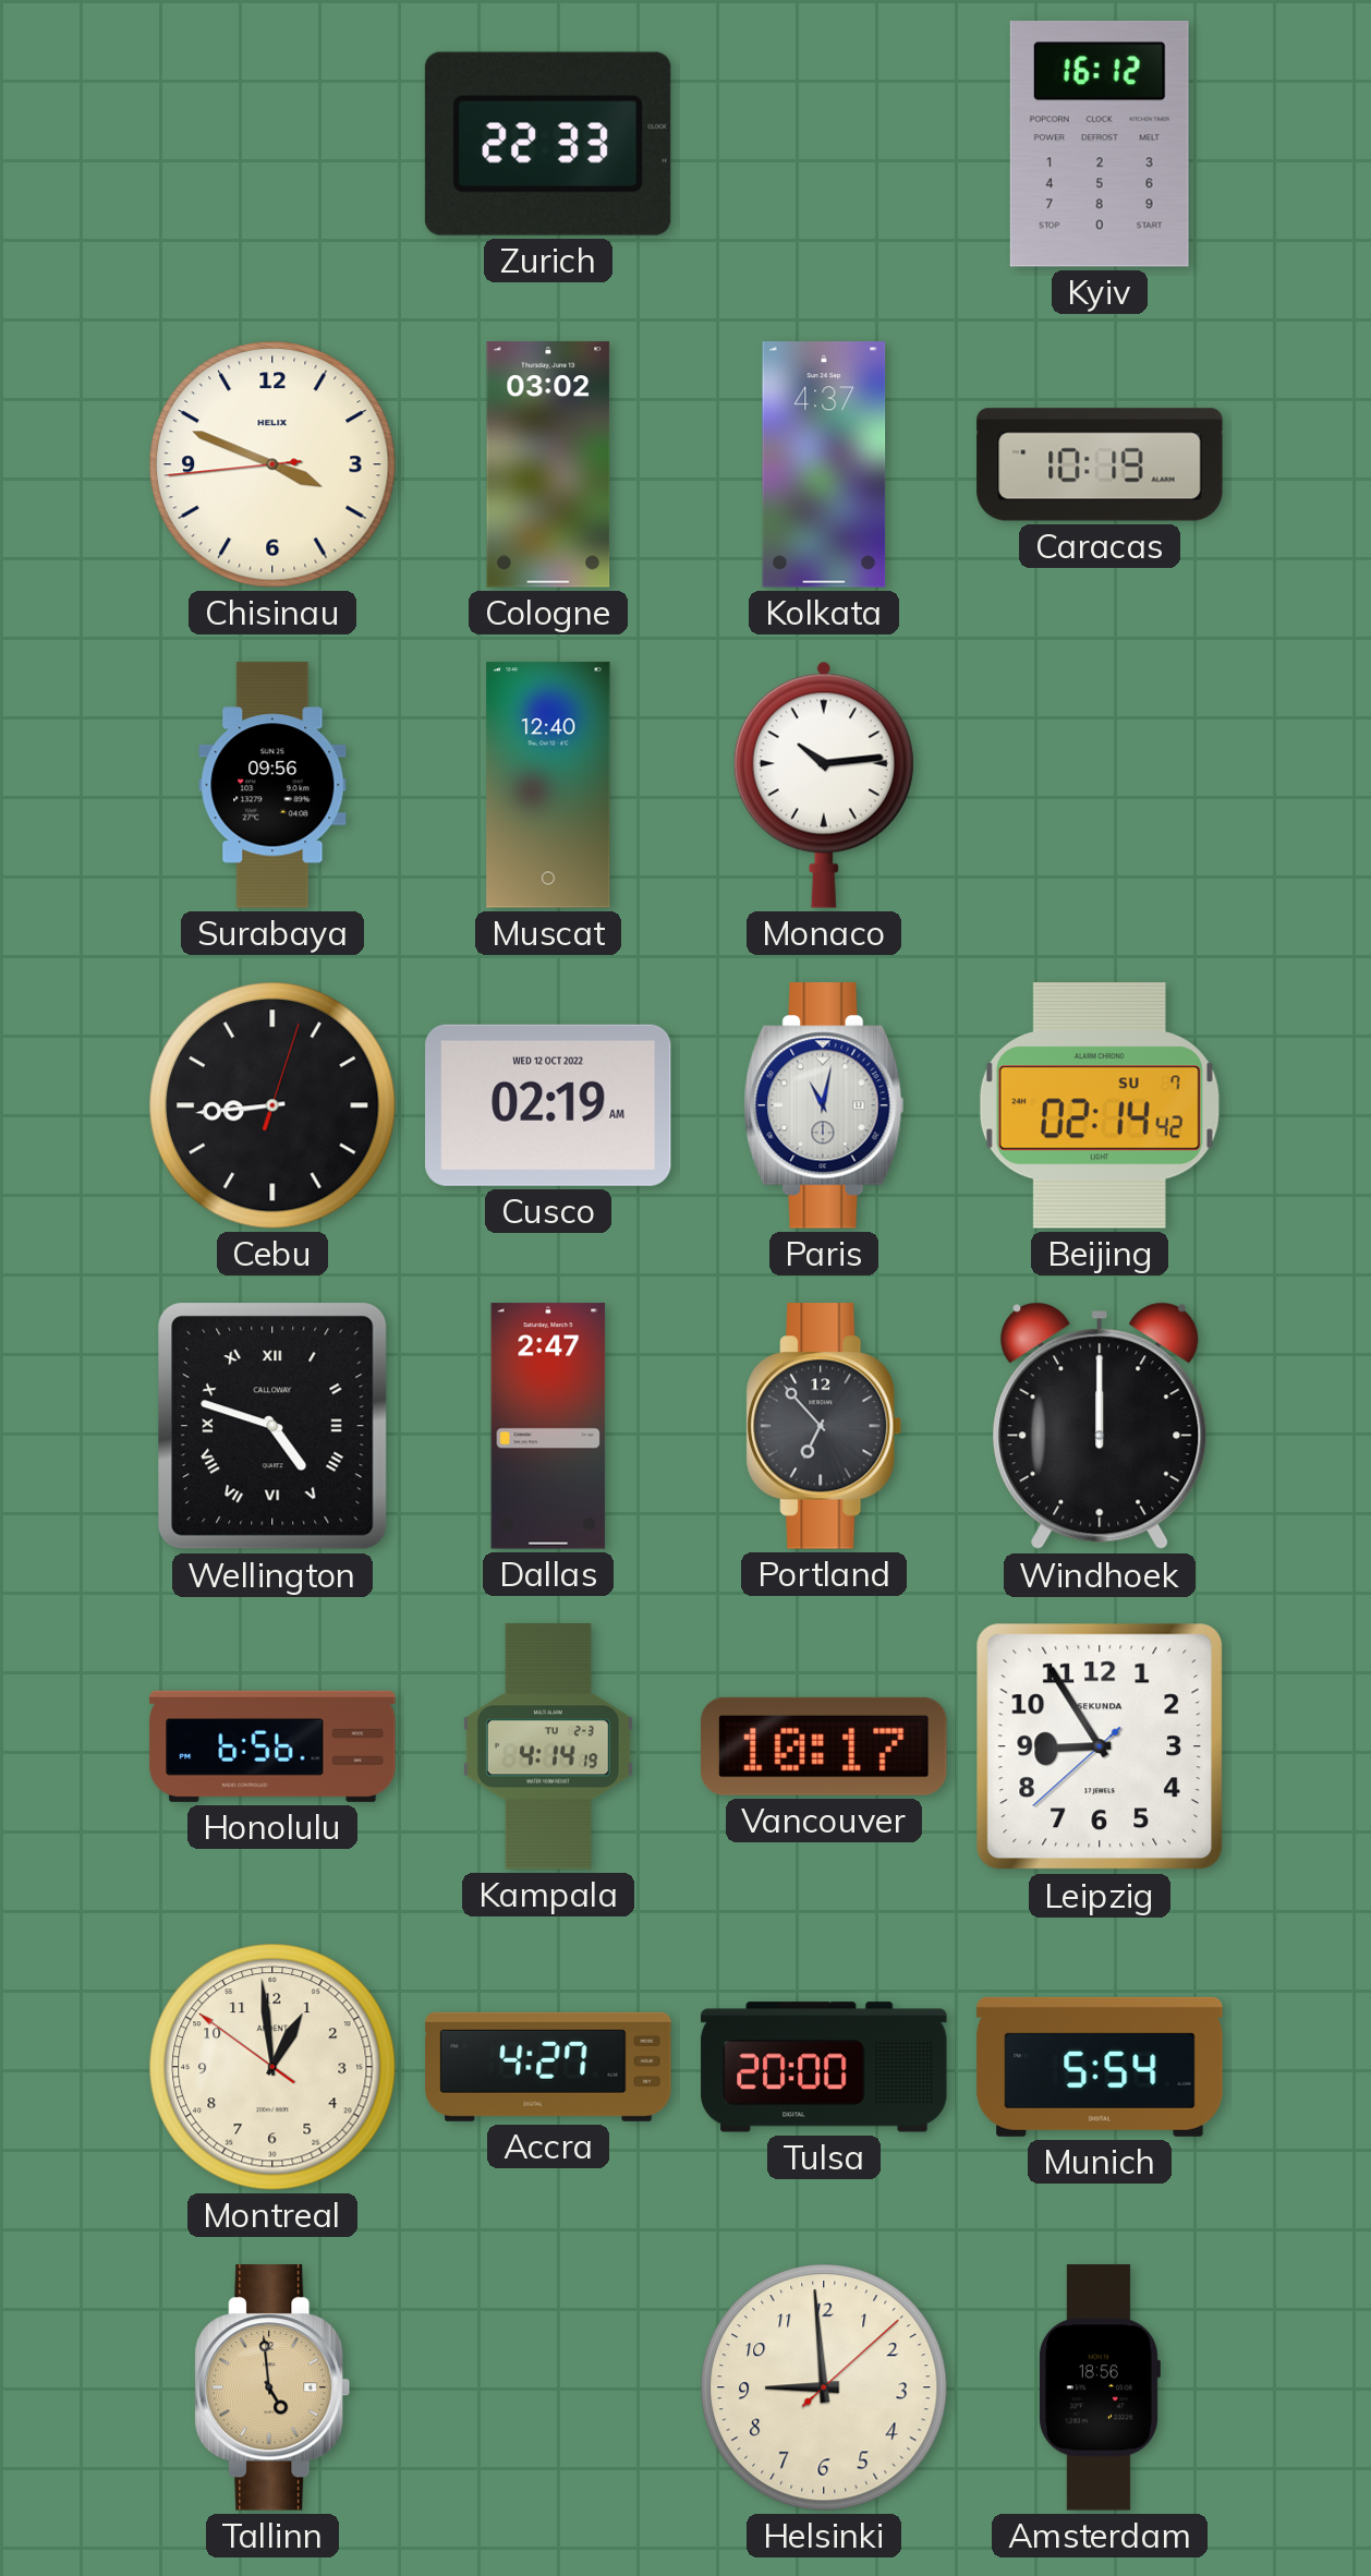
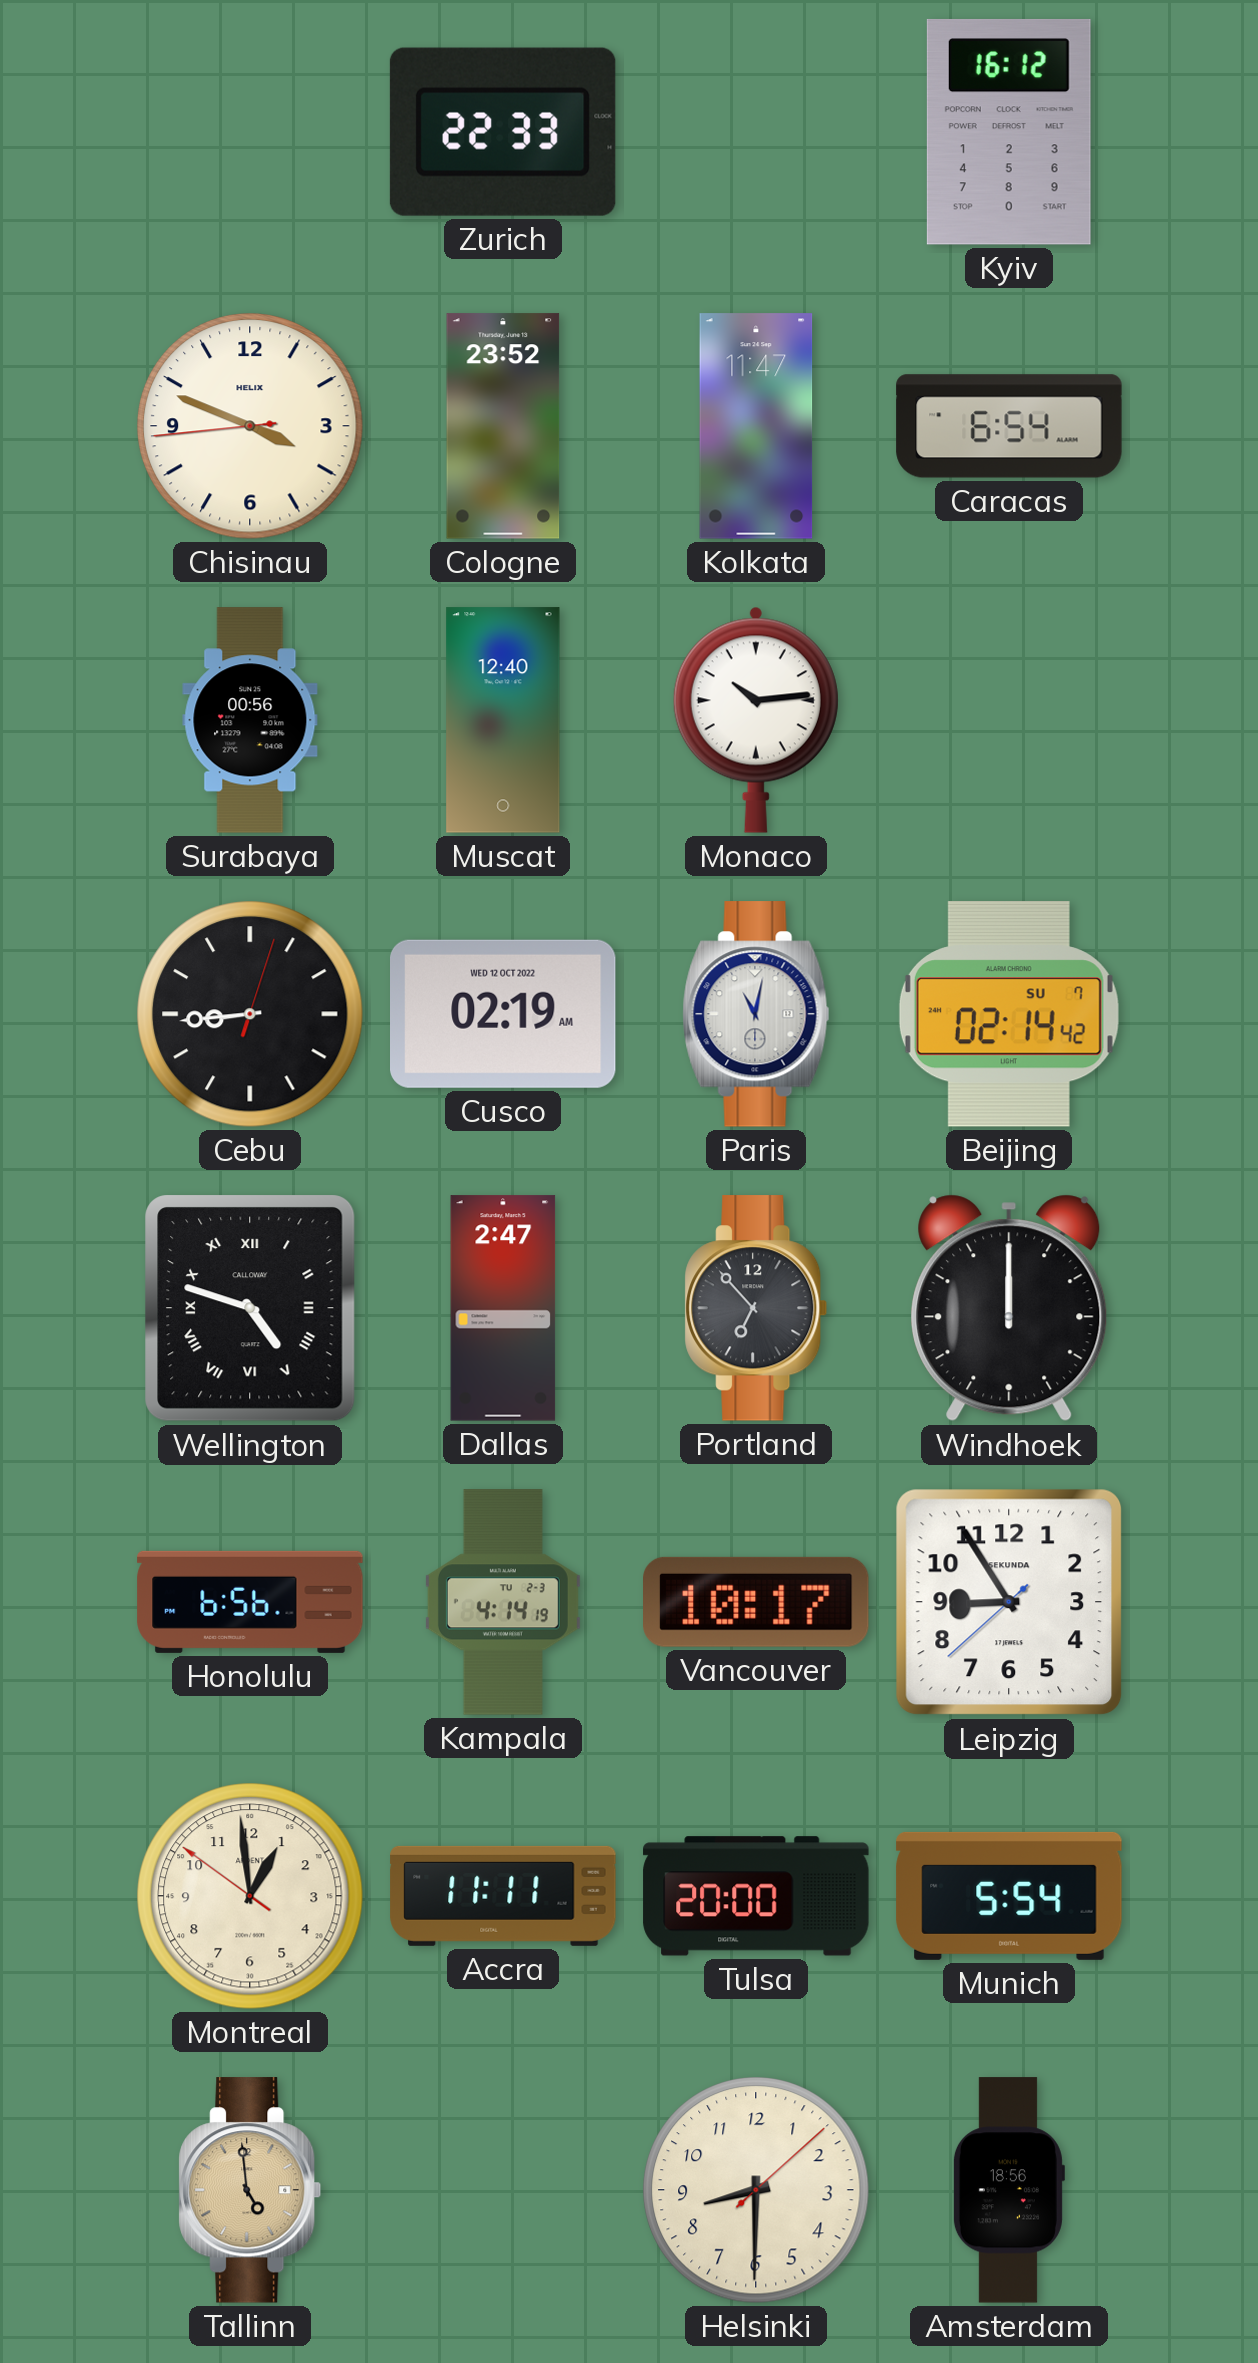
Cologne: 03:02 -> 23:52 (503, 426)
Kolkata: 4:37 -> 11:47 (756, 426)
Caracas: 10:19 -> 6:54 (1009, 426)
Surabaya: 09:56 -> 00:56 (250, 720)
Accra: 4:27 -> 11:11 (503, 1896)
Helsinki: 8:59 -> 8:30 (756, 2190)
